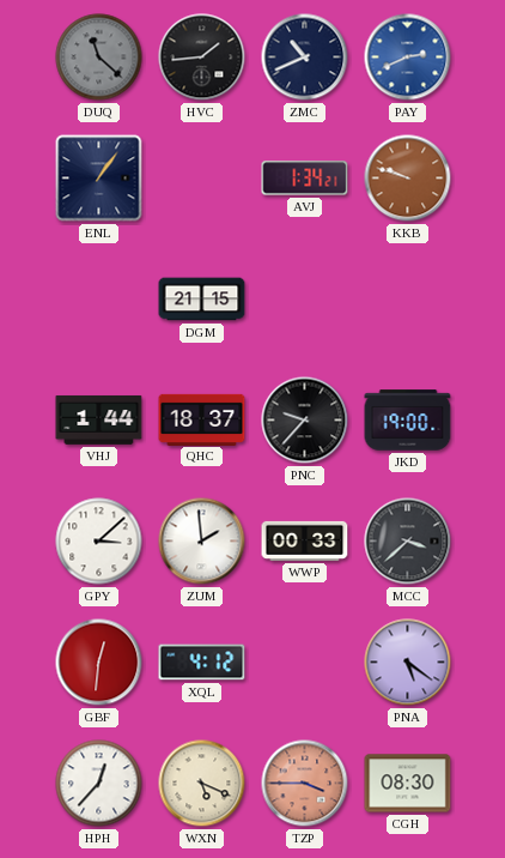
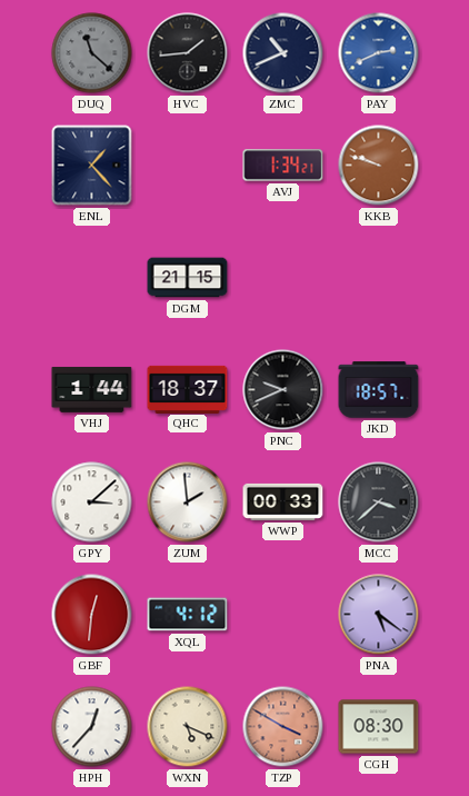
ENL: 1:06 -> 1:23 (92, 166)
PNC: 9:37 -> 9:41 (283, 390)
JKD: 19:00 -> 18:57 (379, 390)
TZP: 3:45 -> 3:50 (283, 727)
